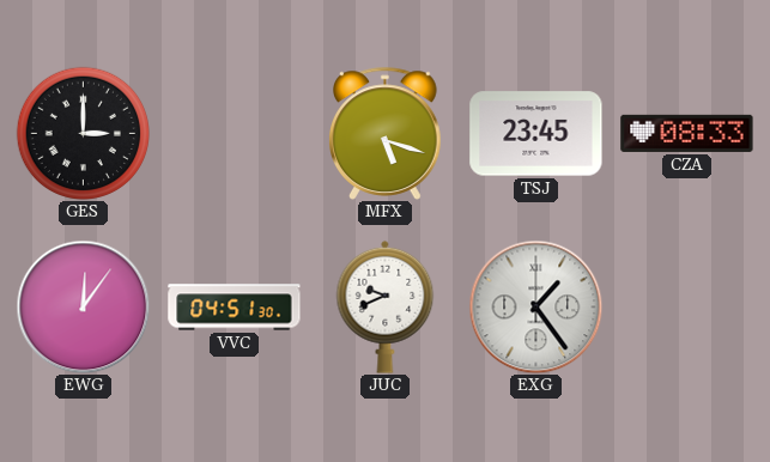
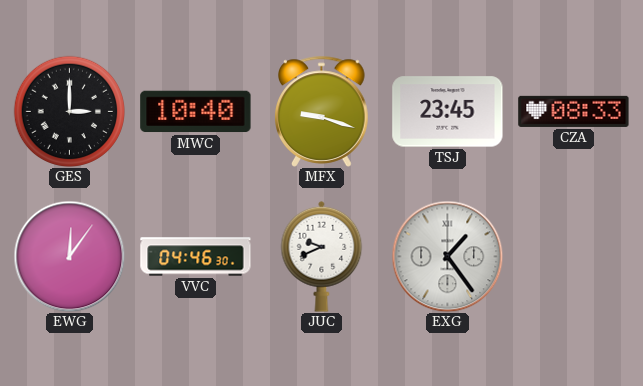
MWC: none -> 10:40 (196, 112)
MFX: 5:18 -> 9:18 (322, 111)
VVC: 04:51 -> 04:46 (196, 257)
